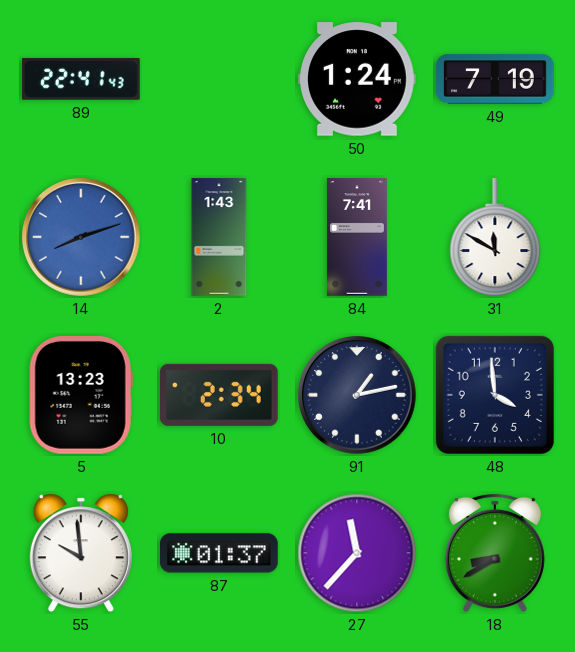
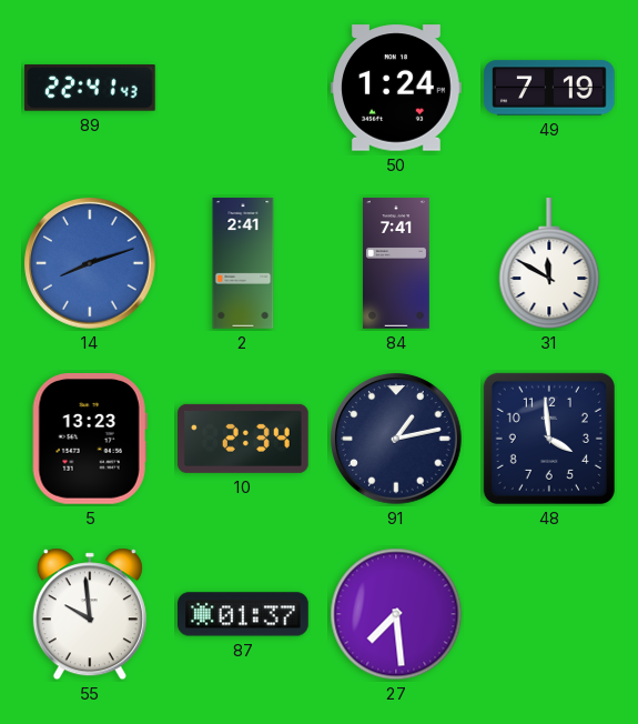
2: 1:43 -> 2:41 (243, 263)
27: 11:37 -> 7:29 (396, 614)
18: 8:40 -> none (495, 553)
